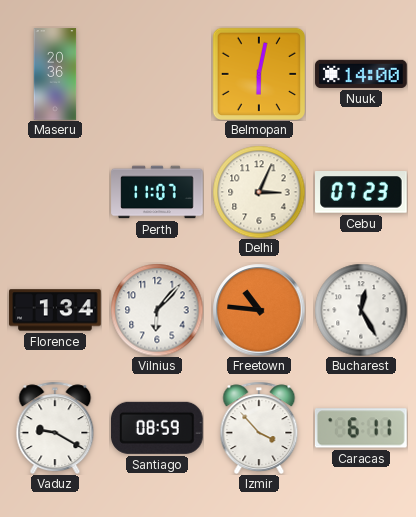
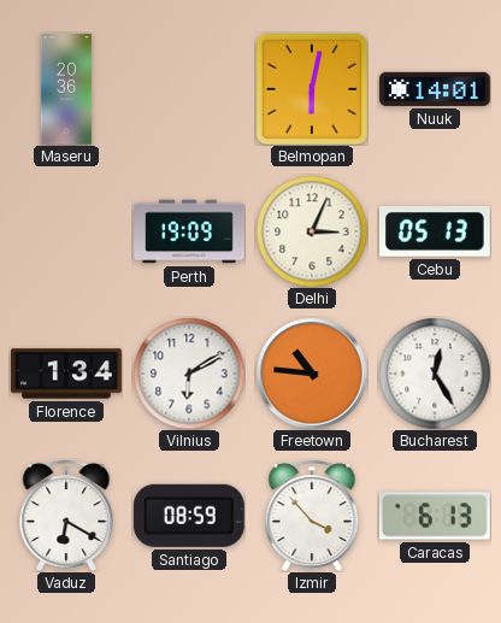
Nuuk: 14:00 -> 14:01 (435, 89)
Perth: 11:07 -> 19:09 (189, 231)
Cebu: 07:23 -> 05:13 (436, 231)
Vilnius: 6:07 -> 6:10 (189, 374)
Vaduz: 9:20 -> 6:20 (66, 516)
Caracas: 6:11 -> 6:13 (435, 516)
